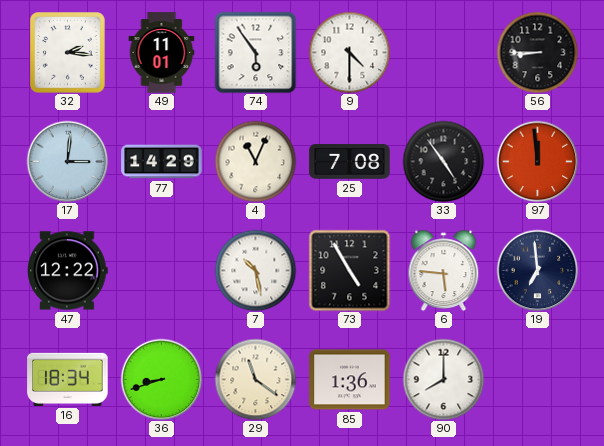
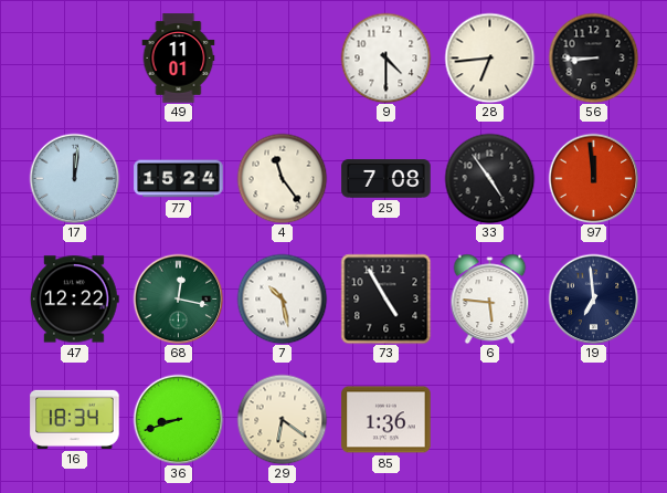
32: 2:16 -> none (68, 53)
74: 5:54 -> none (255, 52)
28: none -> 6:44 (489, 57)
17: 3:01 -> 12:01 (74, 178)
77: 14:29 -> 15:24 (179, 179)
4: 11:04 -> 11:24 (282, 178)
68: none -> 12:17 (178, 298)
29: 11:21 -> 6:21 (282, 419)
90: 8:00 -> none (443, 379)
